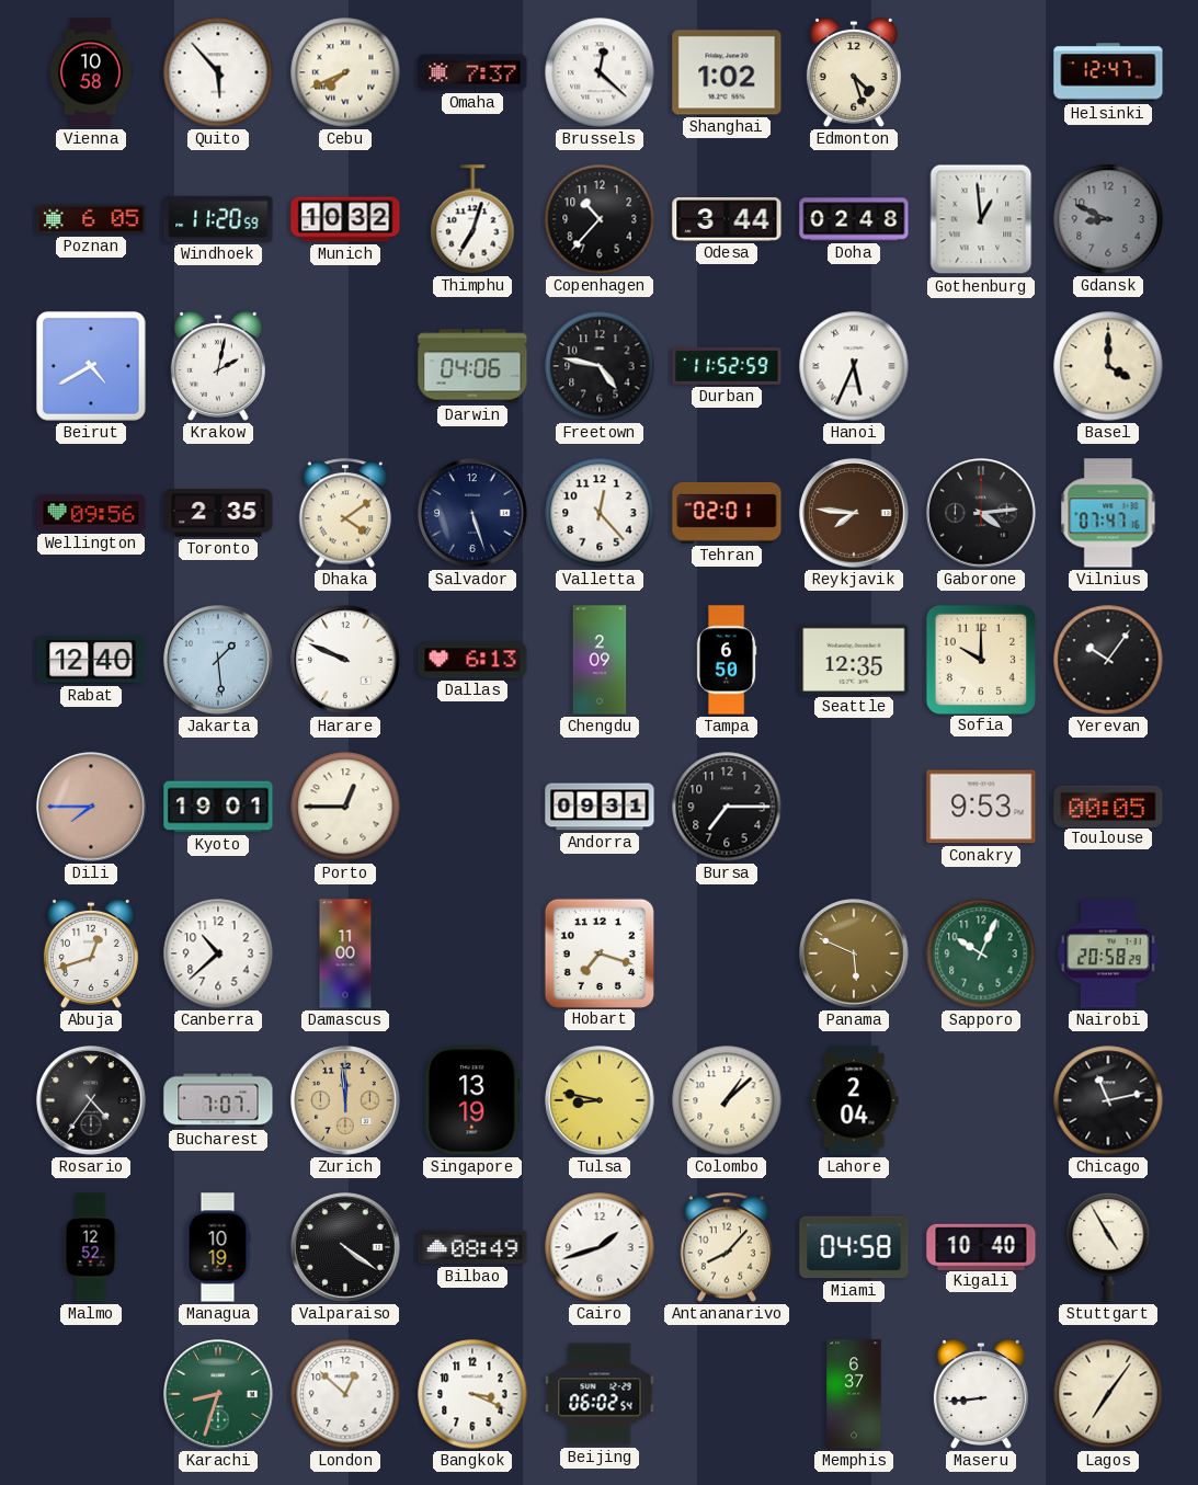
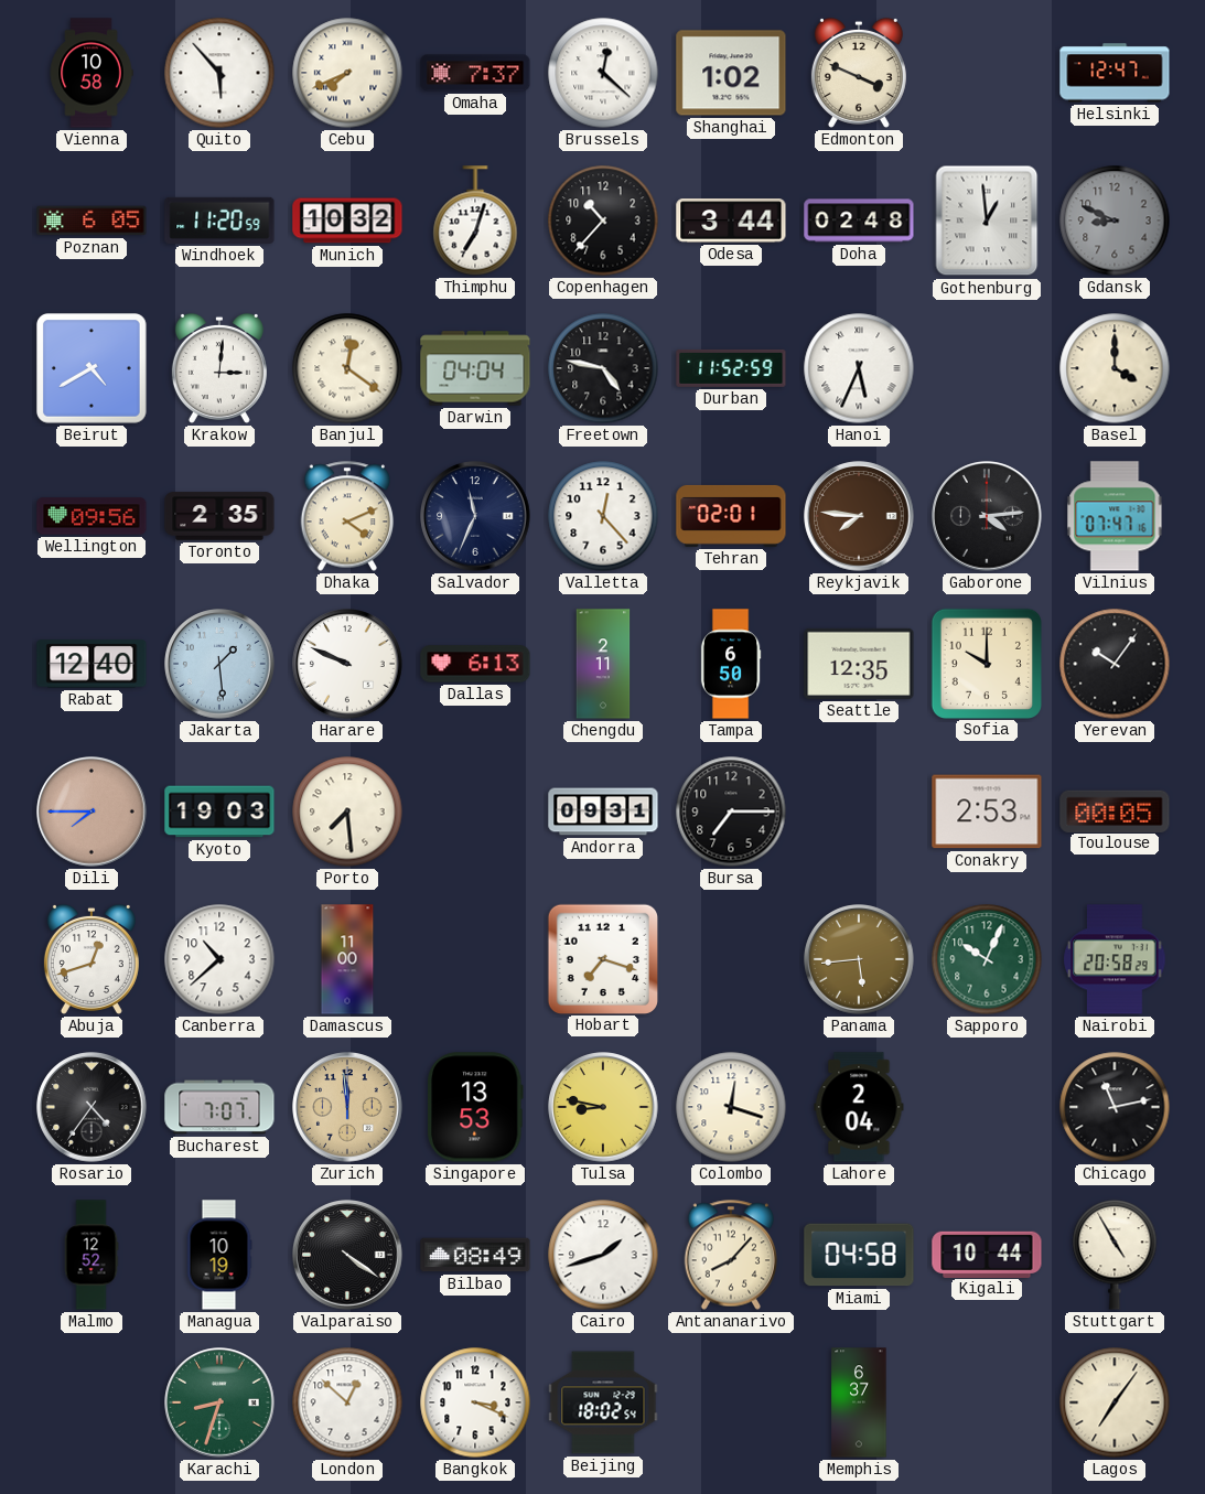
Edmonton: 4:27 -> 3:49 (859, 73)
Krakow: 2:02 -> 3:01 (219, 368)
Banjul: none -> 12:21 (347, 368)
Darwin: 04:06 -> 04:04 (475, 368)
Dhaka: 4:09 -> 4:11 (347, 516)
Salvador: 5:27 -> 11:34 (475, 516)
Chengdu: 2:09 -> 2:11 (603, 664)
Kyoto: 19:01 -> 19:03 (219, 812)
Porto: 12:45 -> 7:29 (347, 812)
Conakry: 9:53 -> 2:53 (987, 812)
Panama: 5:49 -> 5:44 (859, 959)
Singapore: 13:19 -> 13:53 (476, 1107)
Colombo: 1:08 -> 12:18 (731, 1107)
Kigali: 10:40 -> 10:44 (987, 1254)
Beijing: 06:02 -> 18:02 (603, 1402)
Maseru: 8:44 -> none (981, 1394)
